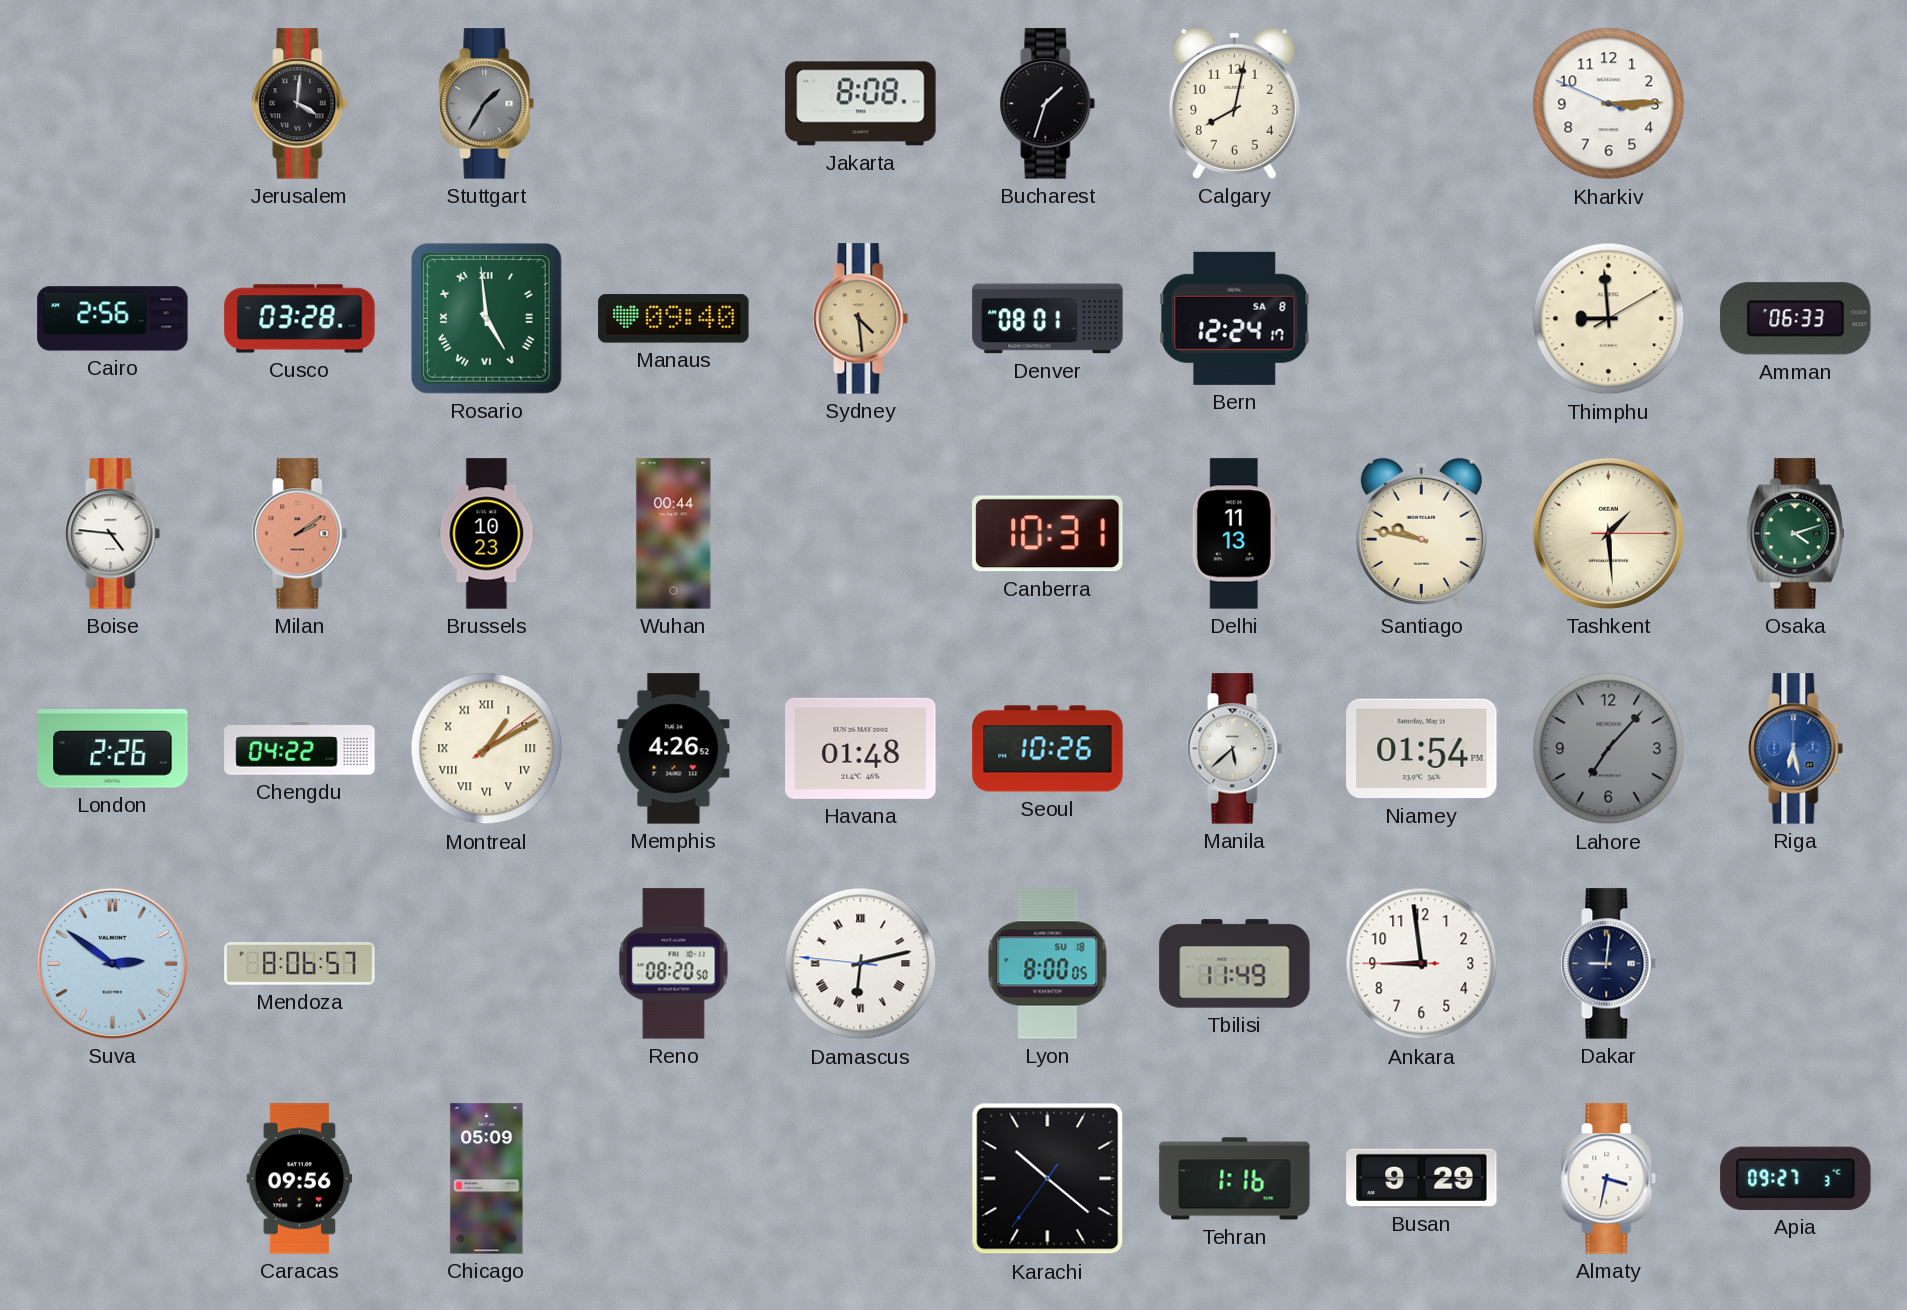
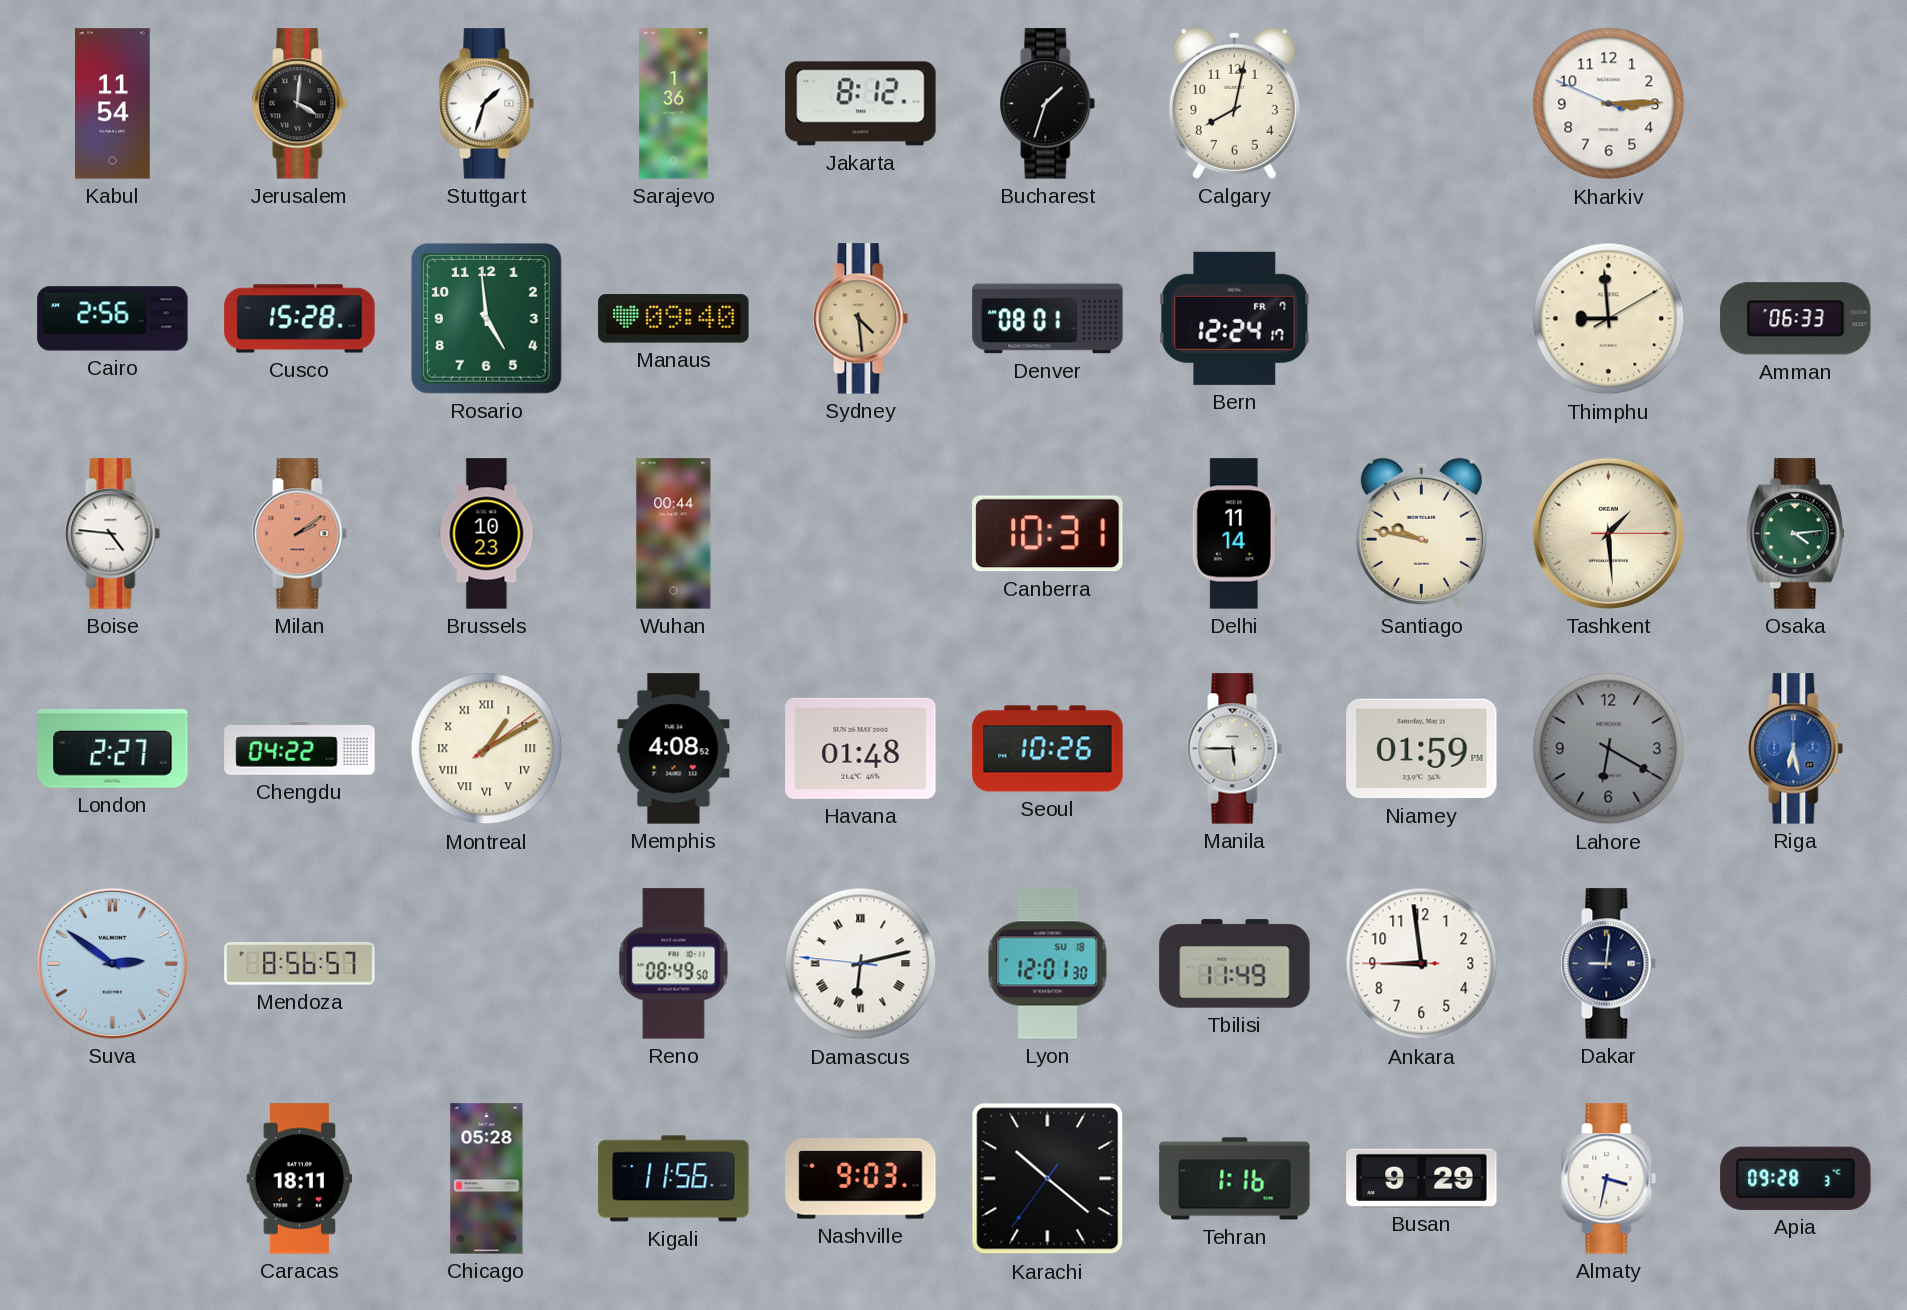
Kabul: none -> 11:54 (113, 104)
Stuttgart: 1:35 -> 1:33 (487, 104)
Stuttgart dial: grey -> white (487, 104)
Sarajevo: none -> 1:36 (674, 104)
Jakarta: 8:08 -> 8:12 (861, 104)
Cusco: 03:28 -> 15:28 (300, 319)
Rosario numerals: Roman -> Arabic (487, 319)
Bern date: SA 8 -> FR 7 (1235, 318)
Delhi: 11:13 -> 11:14 (1234, 534)
Osaka: 4:12 -> 4:14 (1795, 534)
London: 2:26 -> 2:27 (113, 749)
Memphis: 4:26 -> 4:08 (674, 749)
Manila: 5:38 -> 5:45 (1235, 749)
Niamey: 01:54 -> 01:59 (1422, 749)
Lahore: 7:07 -> 6:20 (1609, 749)
Mendoza: 8:06 -> 8:56 (300, 964)
Reno: 08:20 -> 08:49 (674, 964)
Lyon: 8:00 -> 12:01 (1048, 964)
Caracas: 09:56 -> 18:11 (300, 1179)
Chicago: 05:09 -> 05:28 (487, 1179)
Kigali: none -> 11:56 (674, 1179)
Nashville: none -> 9:03 (861, 1179)
Apia: 09:27 -> 09:28 (1796, 1178)
